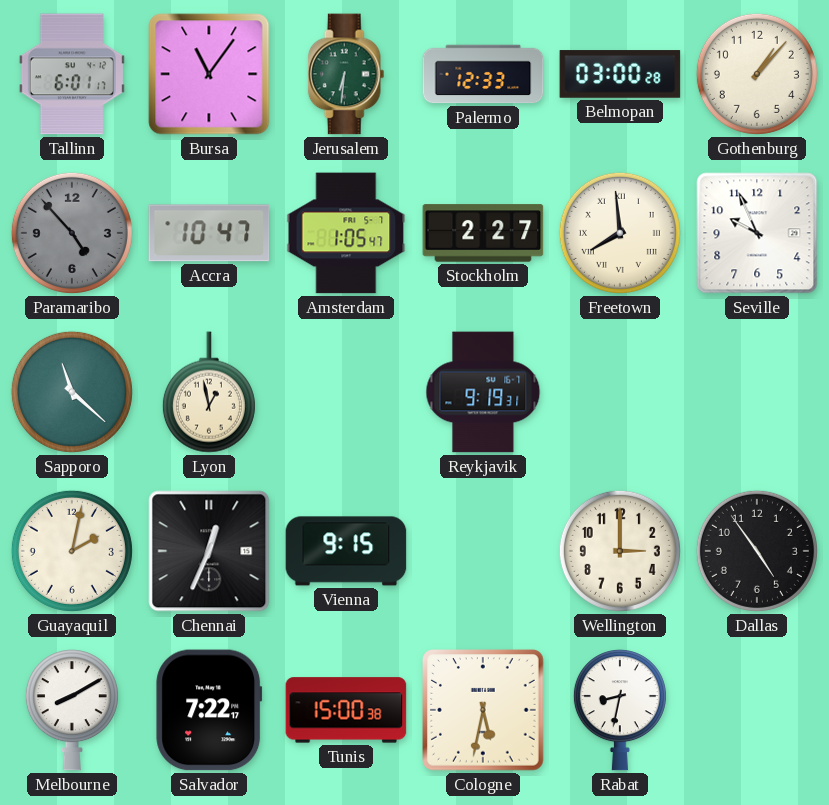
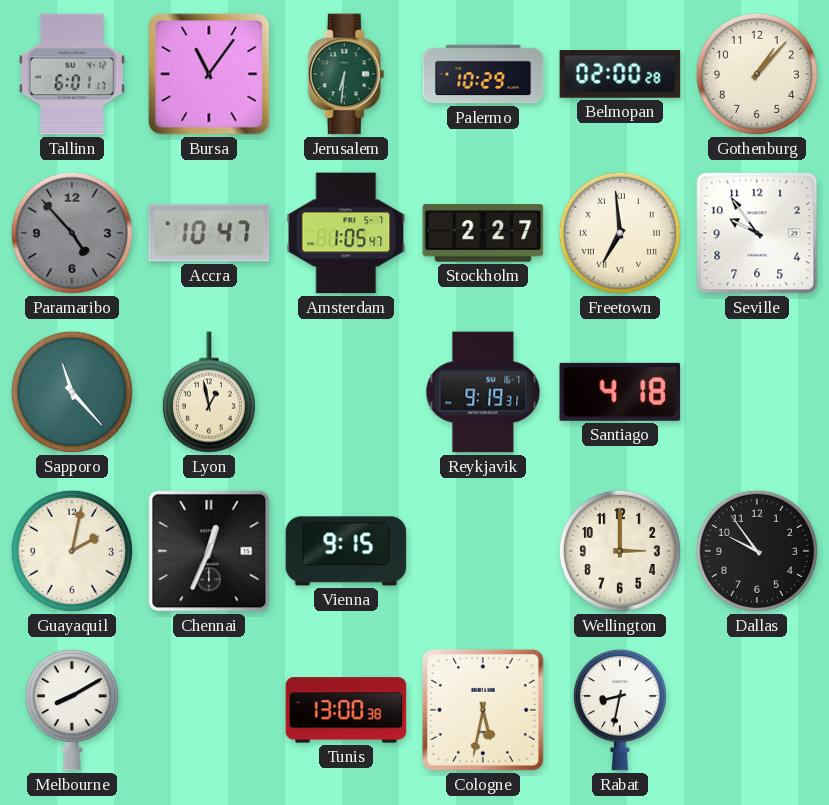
Palermo: 12:33 -> 10:29 (483, 74)
Belmopan: 03:00 -> 02:00 (620, 74)
Freetown: 7:59 -> 6:59 (620, 233)
Seville: 9:56 -> 9:54 (757, 233)
Sapporo: 11:22 -> 11:23 (72, 392)
Santiago: none -> 4:18 (620, 392)
Dallas: 4:54 -> 9:54 (757, 551)
Salvador: 7:22 -> none (209, 710)
Tunis: 15:00 -> 13:00 (346, 710)
